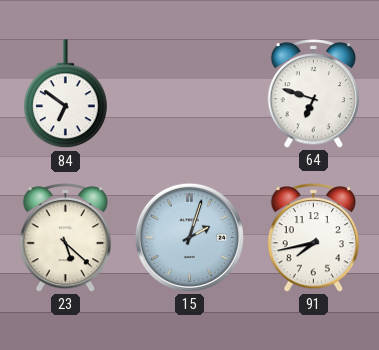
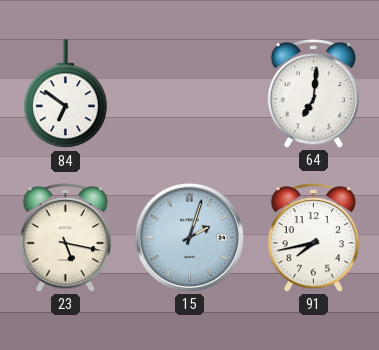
64: 6:48 -> 7:01 (314, 94)
23: 5:22 -> 5:17 (66, 238)
